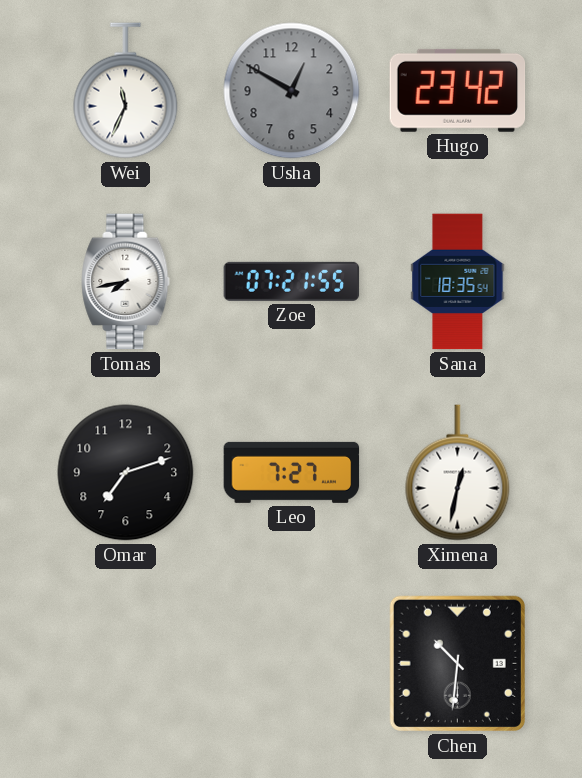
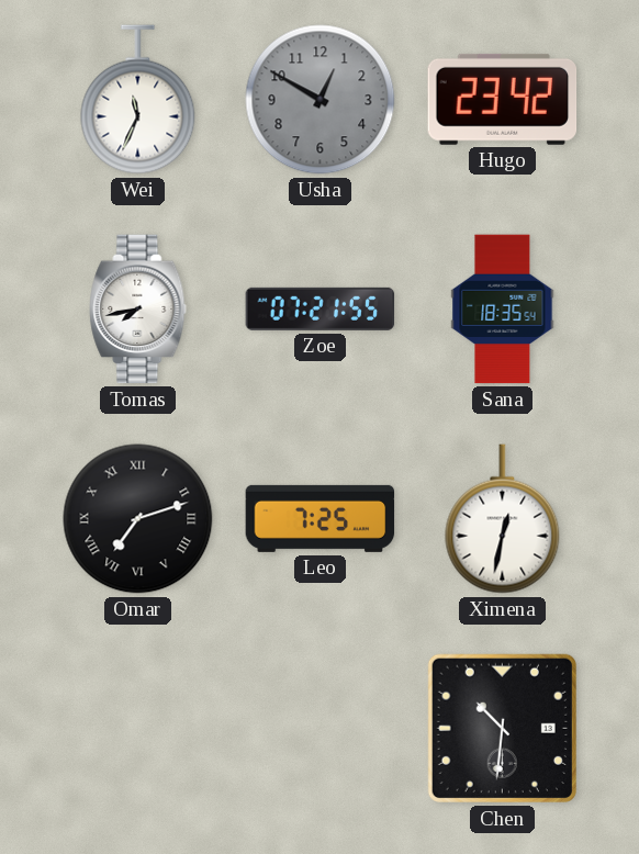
Omar numerals: Arabic -> Roman (138, 519)
Leo: 7:27 -> 7:25 (321, 518)
